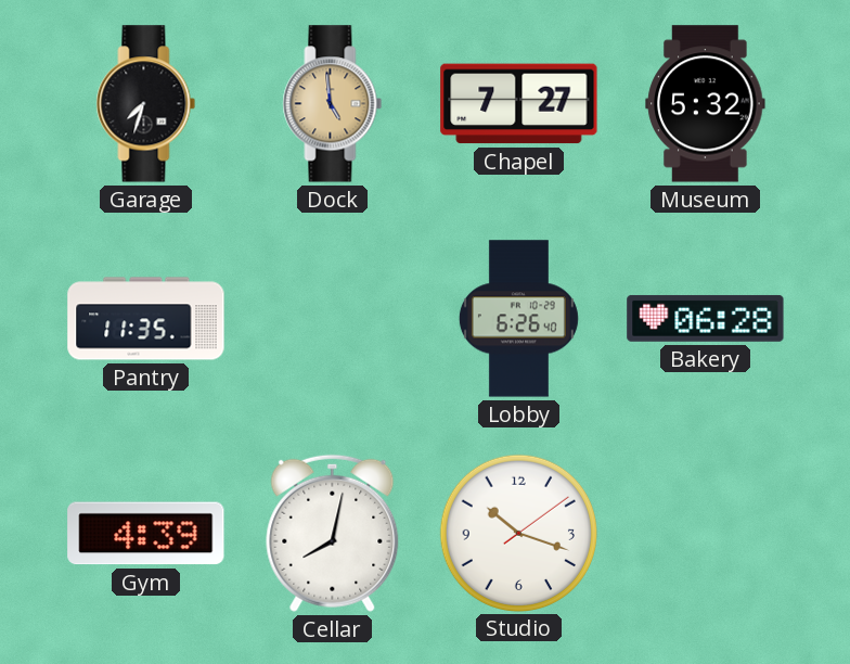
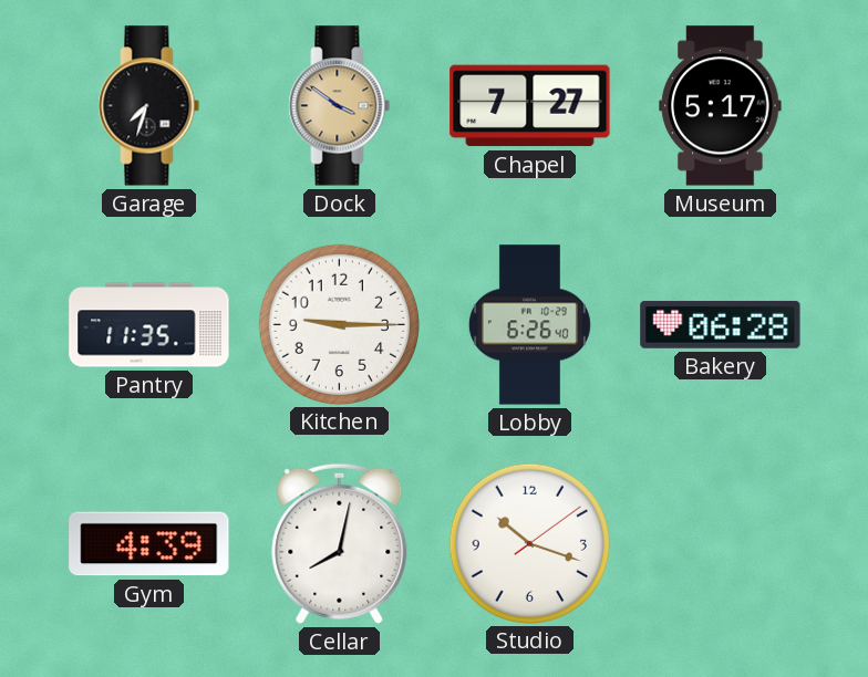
Dock: 4:59 -> 3:51 (340, 106)
Museum: 5:32 -> 5:17 (721, 106)
Kitchen: none -> 9:15 (339, 324)
